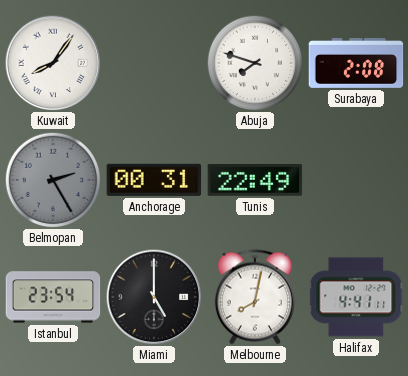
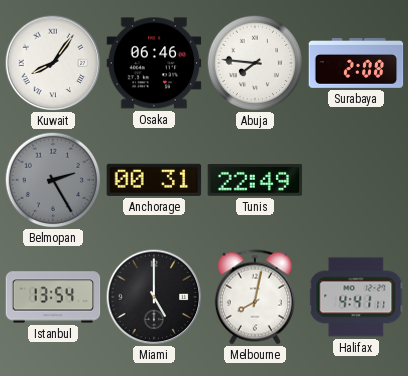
Osaka: none -> 06:46 (154, 63)
Abuja: 7:48 -> 7:46 (255, 63)
Istanbul: 23:54 -> 13:54 (53, 297)
